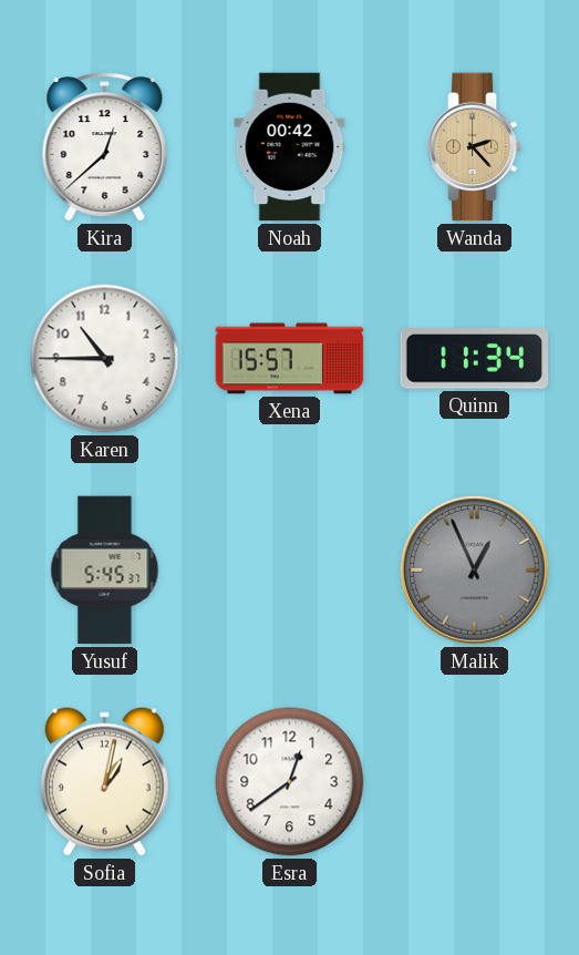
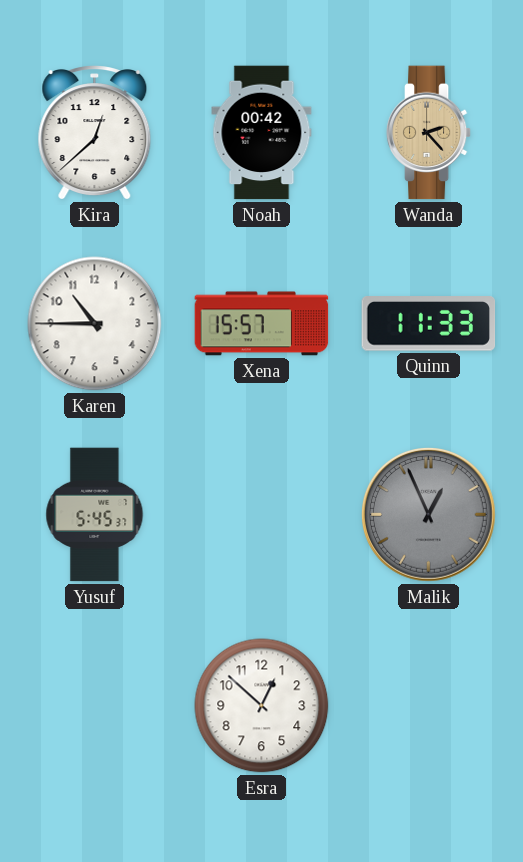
Quinn: 11:34 -> 11:33 (429, 324)
Sofia: 1:02 -> none (104, 781)
Esra: 12:39 -> 12:52 (262, 706)
